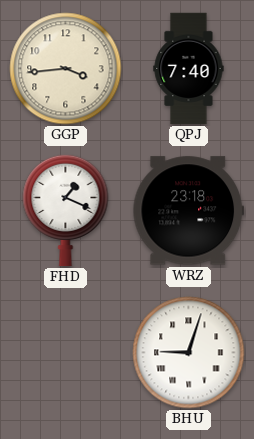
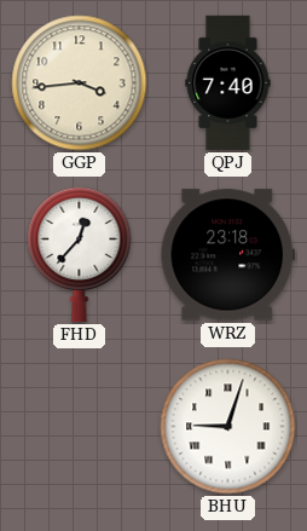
FHD: 1:19 -> 12:37 (80, 254)
